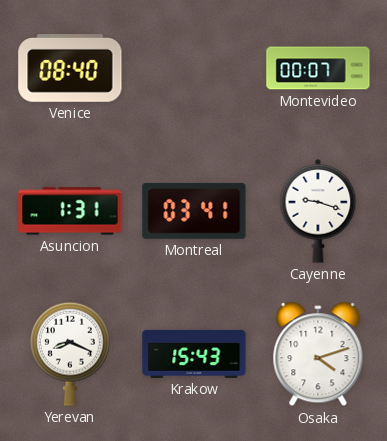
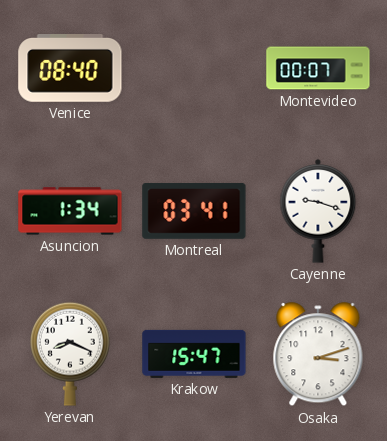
Asuncion: 1:31 -> 1:34 (70, 211)
Krakow: 15:43 -> 15:47 (194, 354)
Osaka: 4:12 -> 3:12 (318, 355)
